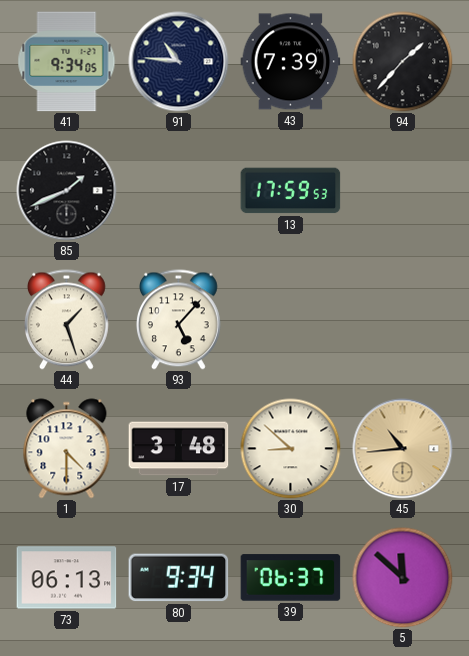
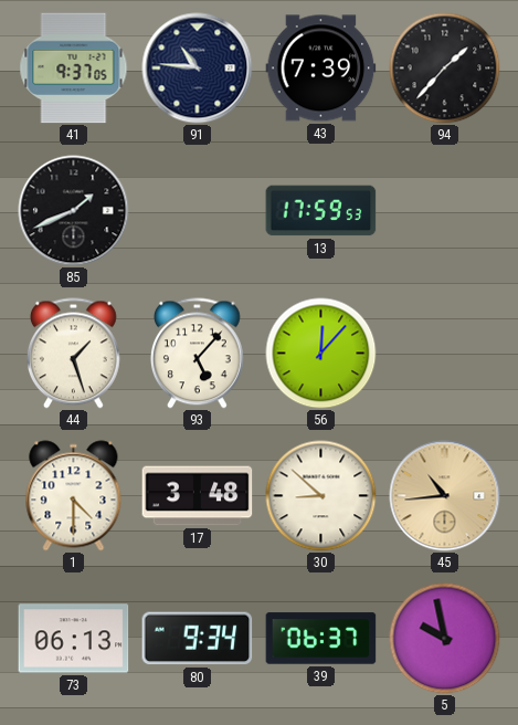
41: 9:34 -> 9:37 (74, 69)
56: none -> 12:07 (321, 354)
5: 11:52 -> 9:58 (445, 639)
